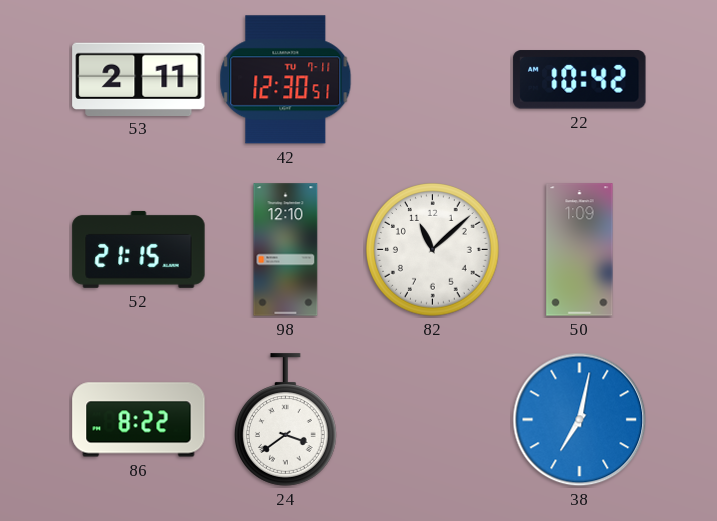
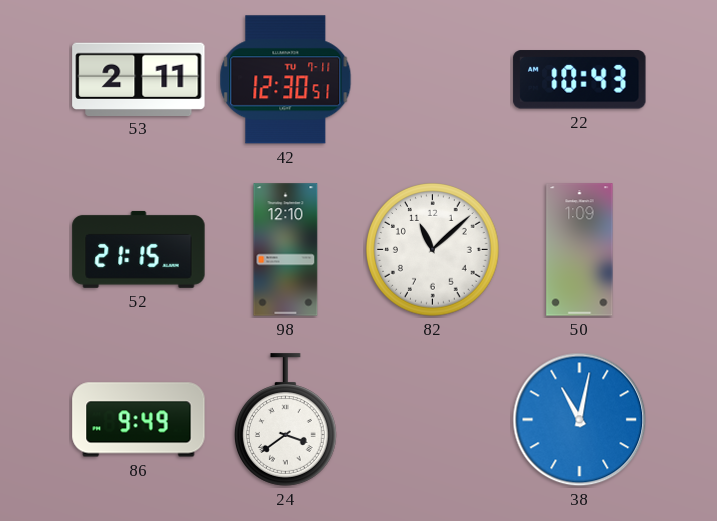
22: 10:42 -> 10:43 (580, 80)
86: 8:22 -> 9:49 (139, 420)
38: 7:02 -> 11:02 (580, 420)
